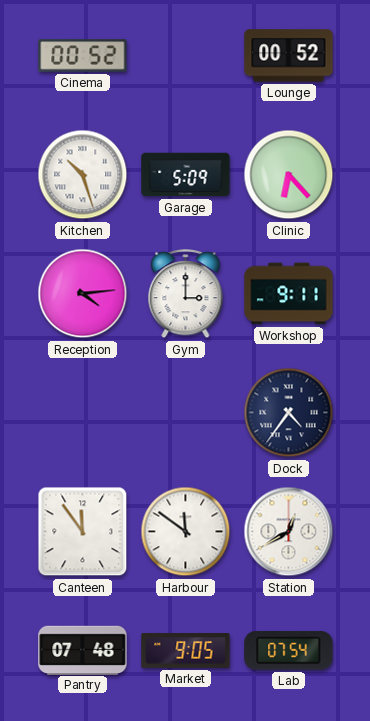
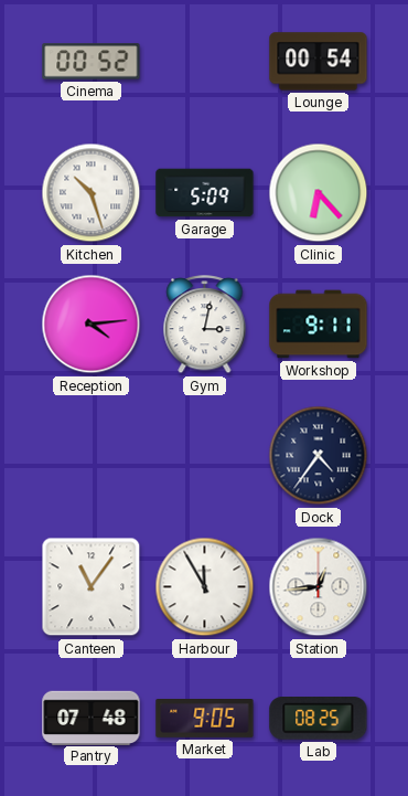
Lounge: 00:52 -> 00:54 (319, 62)
Gym: 3:00 -> 3:02 (205, 326)
Canteen: 11:54 -> 11:06 (92, 587)
Harbour: 11:51 -> 11:55 (205, 587)
Station: 12:40 -> 12:44 (319, 587)
Lab: 07:54 -> 08:25 (319, 719)
